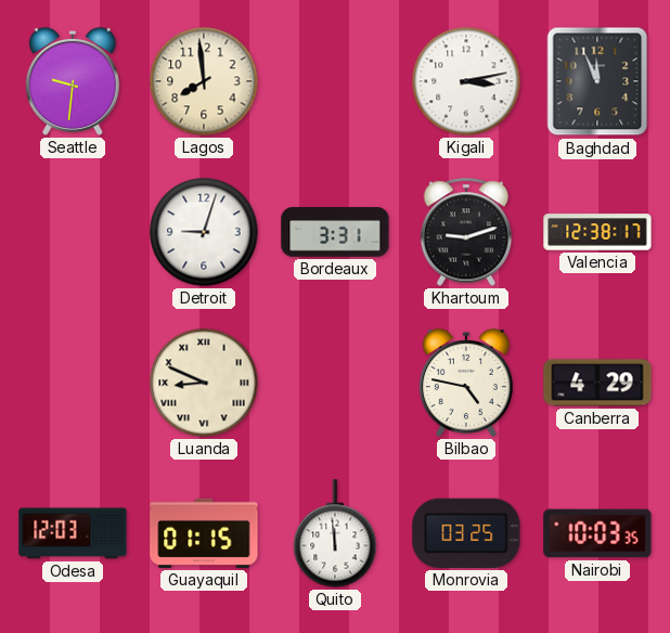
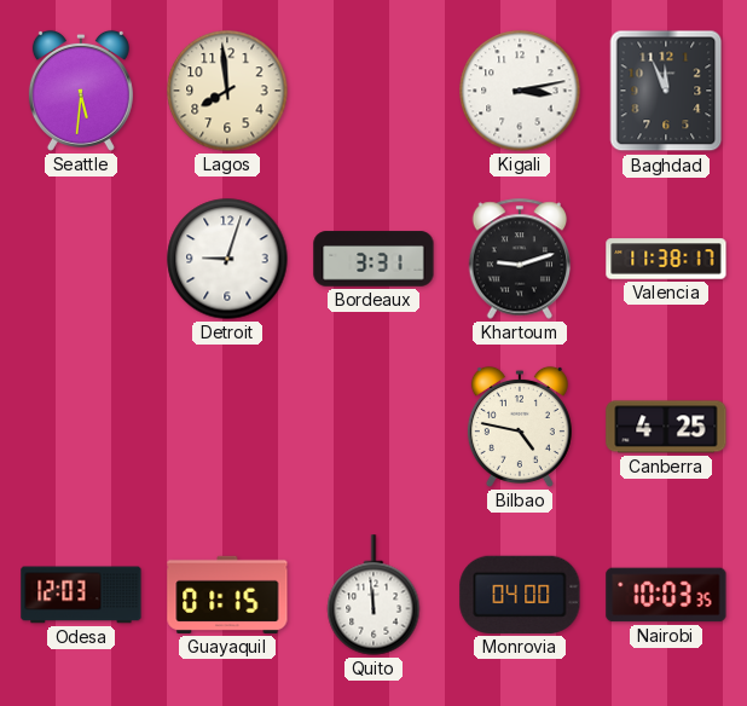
Seattle: 9:31 -> 5:31 (81, 91)
Valencia: 12:38 -> 11:38 (666, 259)
Luanda: 8:49 -> none (204, 383)
Canberra: 4:29 -> 4:25 (666, 427)
Monrovia: 03:25 -> 04:00 (520, 595)
